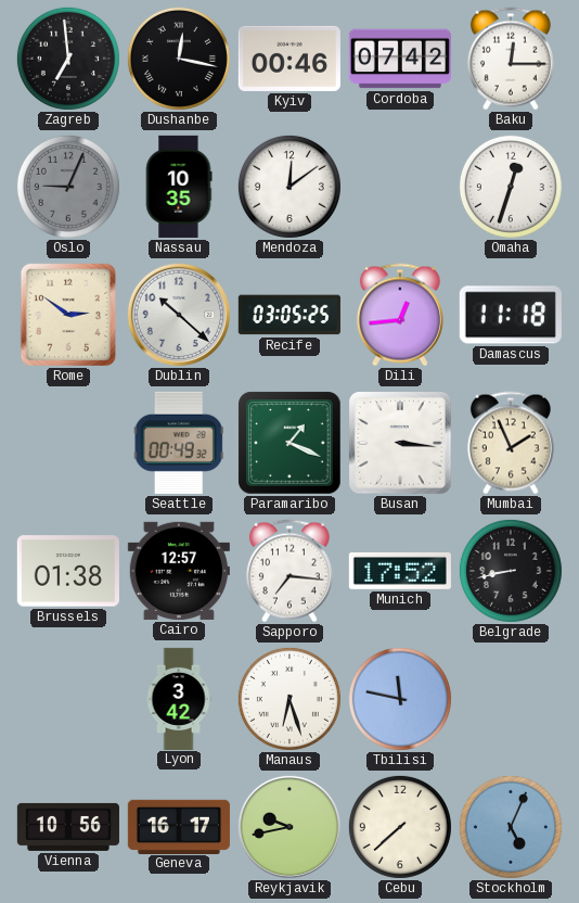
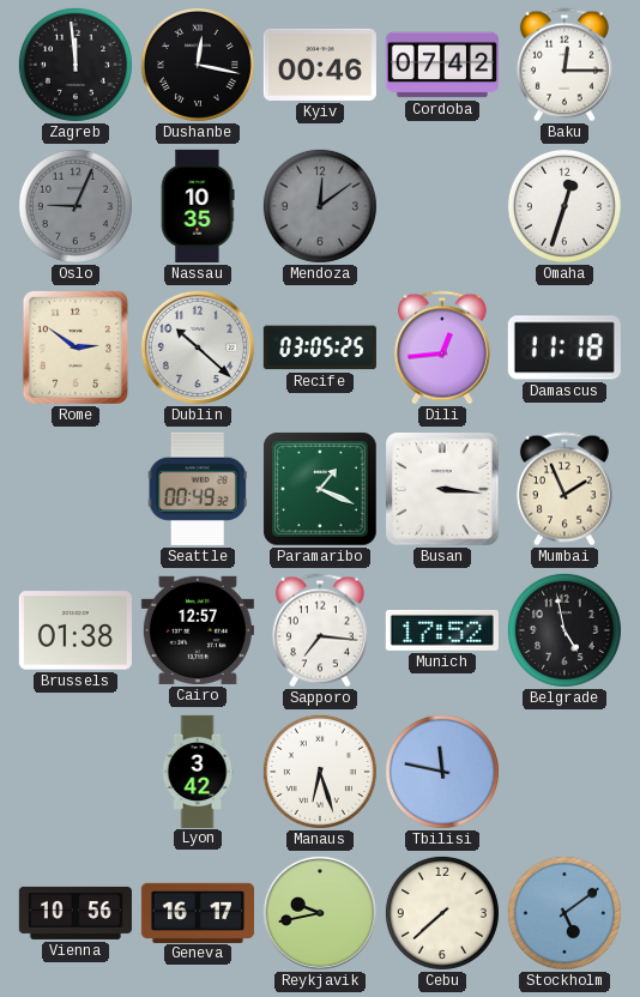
Zagreb: 6:59 -> 11:59 (76, 65)
Mendoza dial: white -> grey (320, 206)
Belgrade: 8:43 -> 4:58 (564, 630)
Stockholm: 5:04 -> 5:09 (564, 913)
